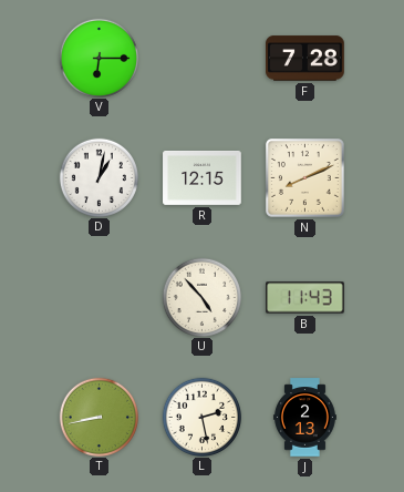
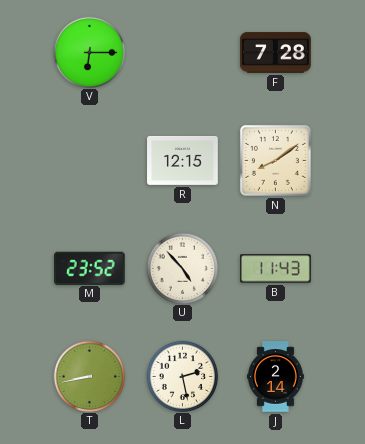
D: 1:02 -> none (99, 177)
N: 8:11 -> 8:09 (275, 160)
M: none -> 23:52 (90, 268)
J: 2:13 -> 2:14 (275, 377)
